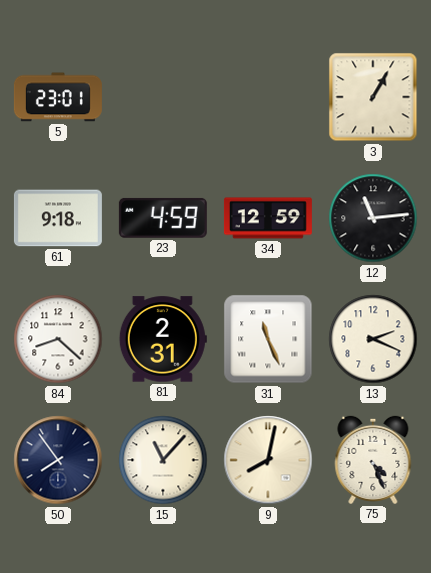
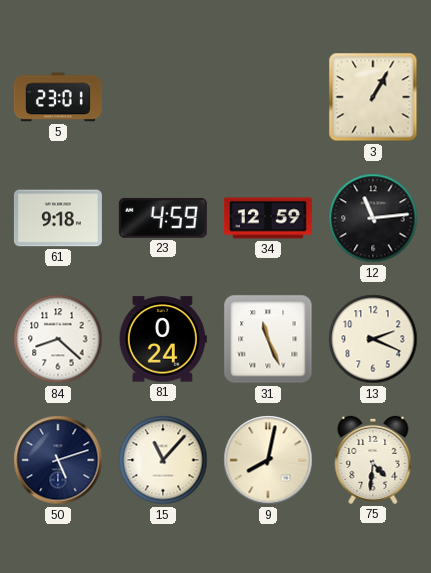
81: 2:31 -> 0:24 (163, 339)
50: 7:54 -> 5:12 (58, 460)
75: 4:26 -> 4:31 (373, 460)
